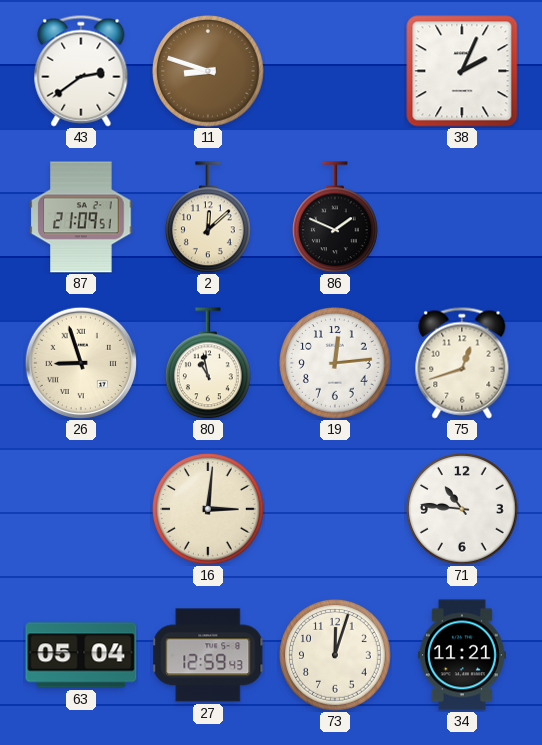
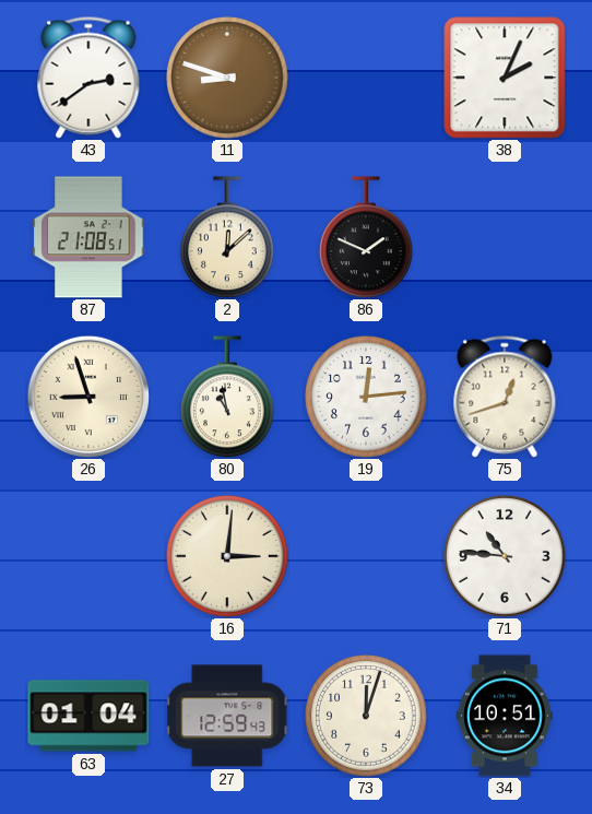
87: 21:09 -> 21:08 (88, 237)
63: 05:04 -> 01:04 (88, 716)
34: 11:21 -> 10:51 (505, 716)
